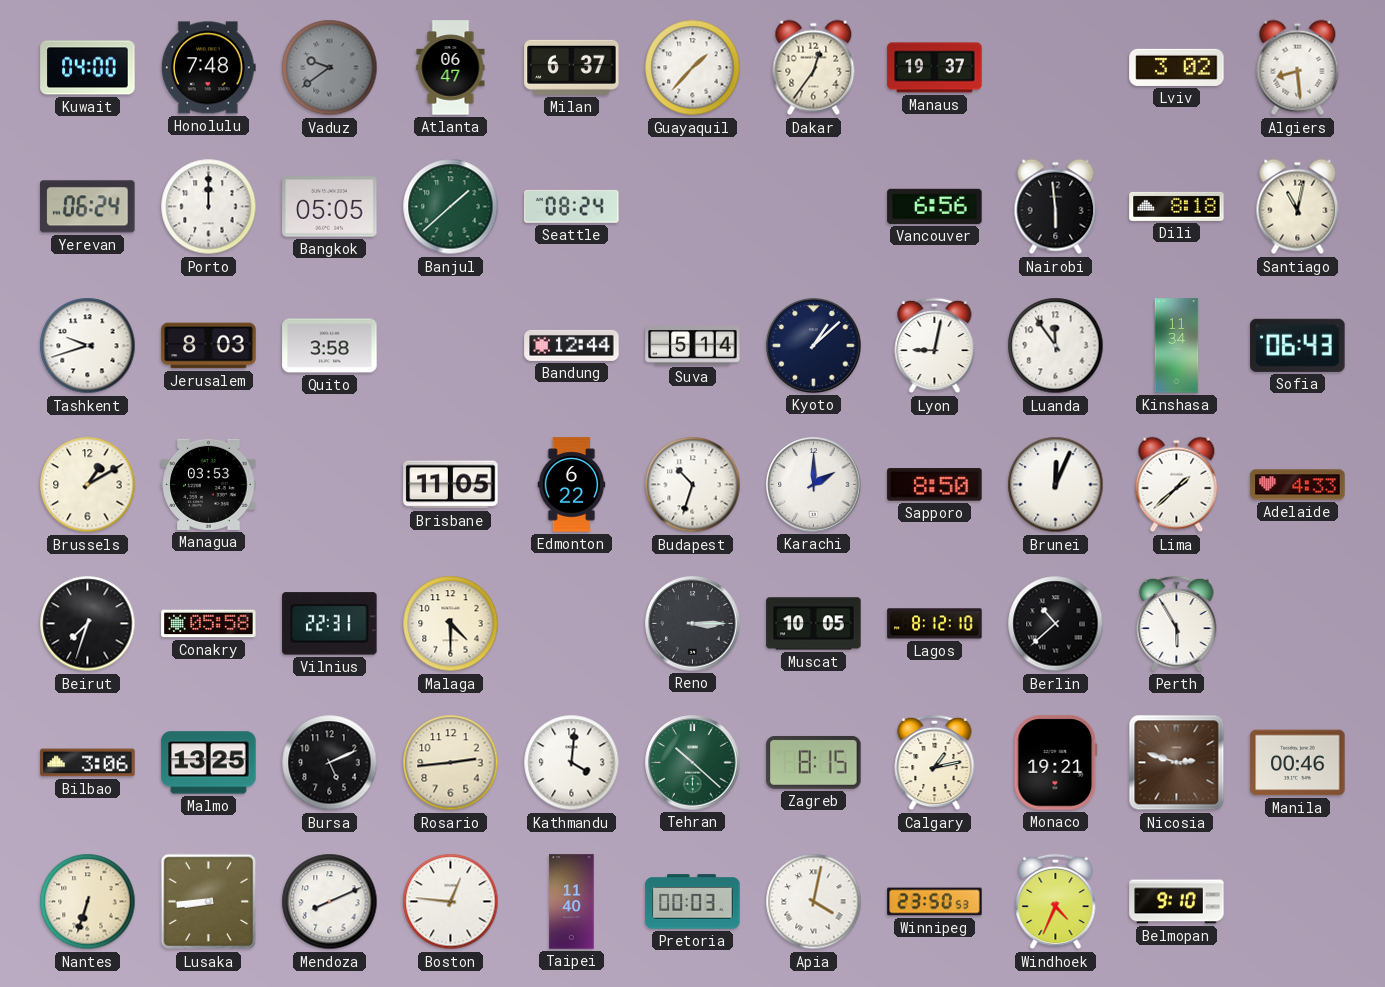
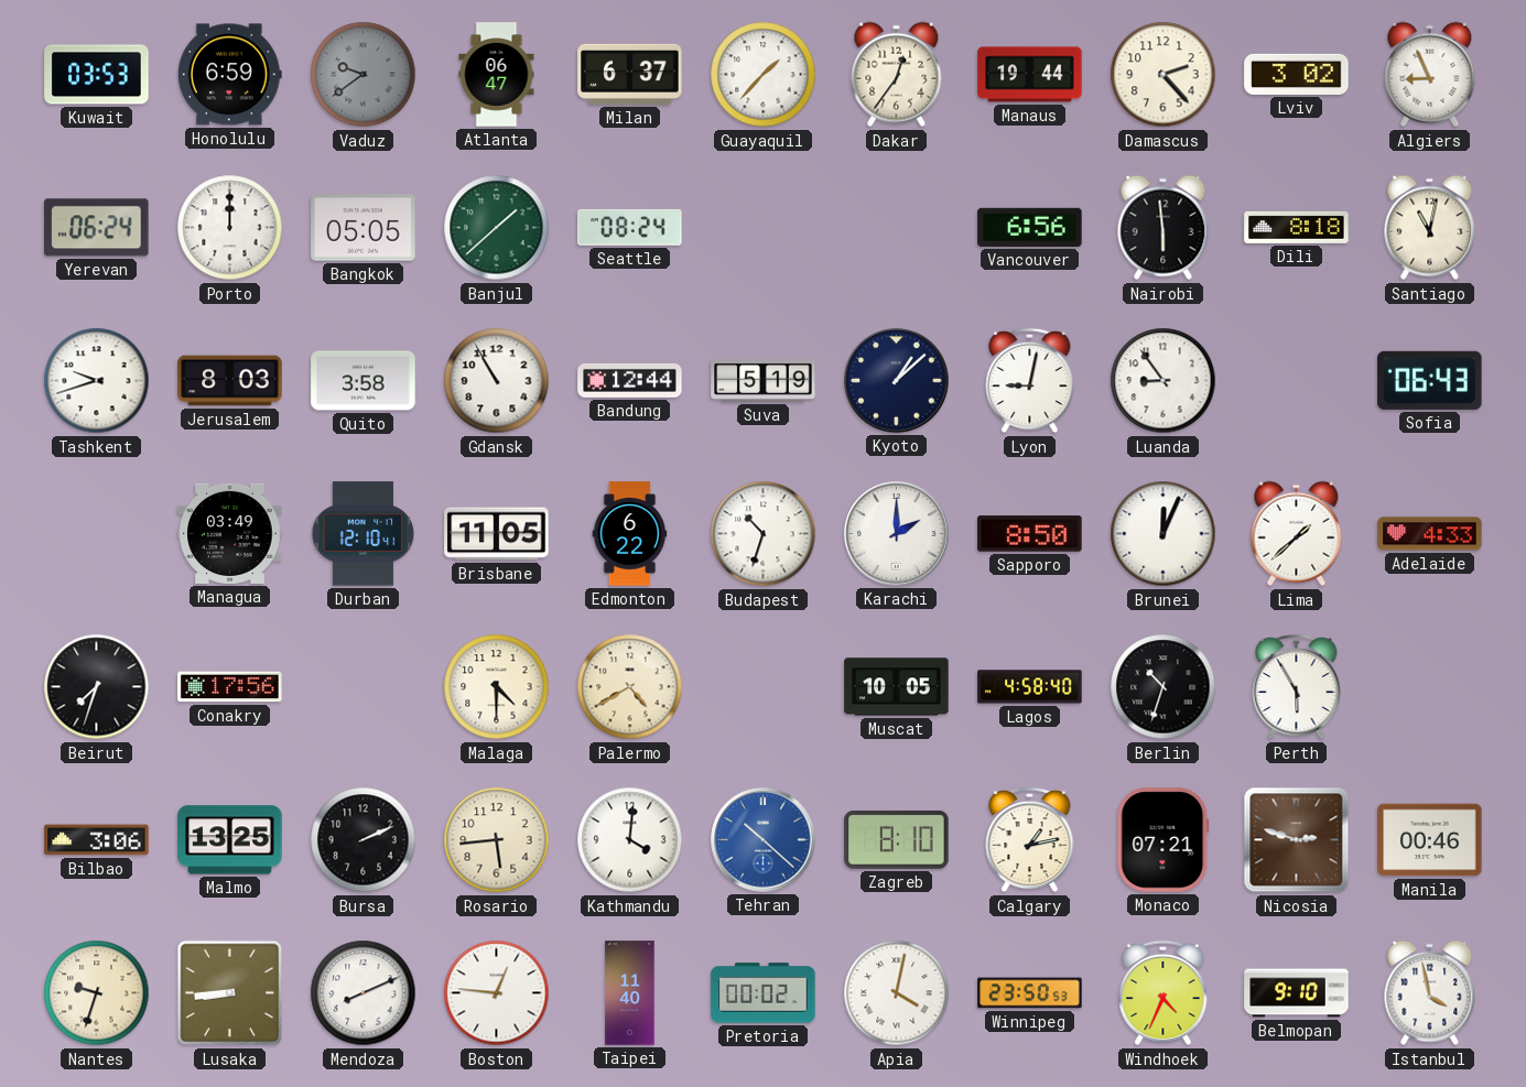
Kuwait: 04:00 -> 03:53 (97, 75)
Honolulu: 7:48 -> 6:59 (229, 75)
Manaus: 19:37 -> 19:44 (1030, 75)
Damascus: none -> 2:23 (1164, 75)
Algiers: 8:29 -> 8:56 (1430, 75)
Gdansk: none -> 10:55 (497, 381)
Suva: 5:14 -> 5:19 (764, 380)
Luanda: 11:54 -> 8:54 (1164, 381)
Kinshasa: 11:34 -> none (1177, 346)
Brussels: 1:10 -> none (88, 485)
Managua: 03:53 -> 03:49 (230, 533)
Durban: none -> 12:10 (364, 534)
Conakry: 05:58 -> 17:56 (230, 687)
Vilnius: 22:31 -> none (330, 624)
Palermo: none -> 4:40 (630, 687)
Reno: 3:15 -> none (693, 624)
Lagos: 8:12 -> 4:58 (1030, 687)
Berlin: 10:38 -> 10:33 (1164, 687)
Bursa: 5:11 -> 2:11 (364, 840)
Rosario: 2:44 -> 5:44 (497, 840)
Tehran dial: green -> blue (764, 840)
Zagreb: 8:15 -> 8:10 (897, 839)
Monaco: 19:21 -> 07:21 (1164, 840)
Nantes: 6:33 -> 9:33 (97, 993)
Pretoria: 00:03 -> 00:02 (764, 993)
Istanbul: none -> 3:58 (1430, 993)
